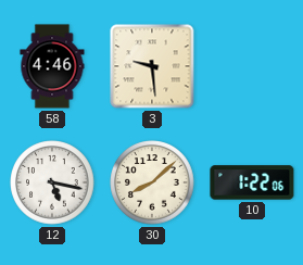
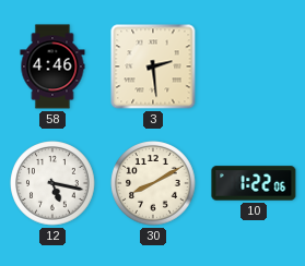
3: 9:29 -> 2:29 (153, 66)
30: 8:08 -> 8:10 (153, 183)
